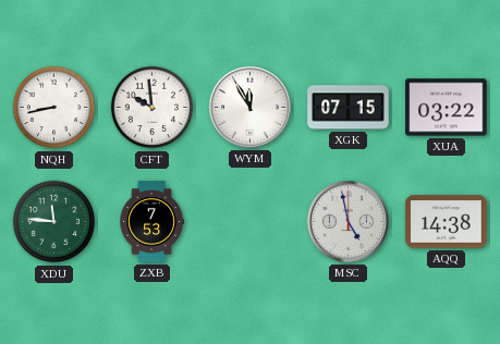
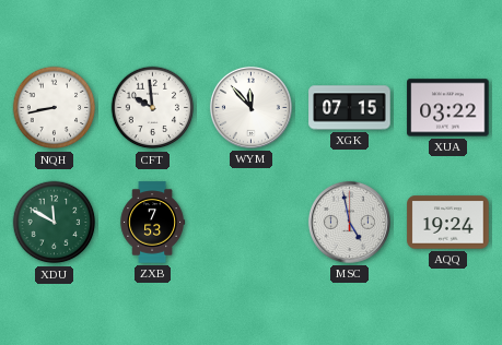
WYM: 11:55 -> 11:53 (250, 107)
XDU: 11:46 -> 11:50 (55, 223)
AQQ: 14:38 -> 19:24 (448, 223)
